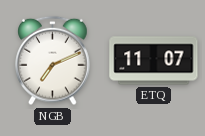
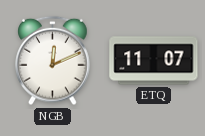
NGB: 7:11 -> 12:11 (53, 61)
